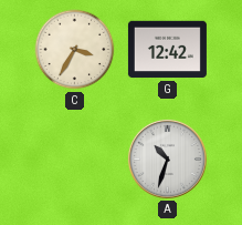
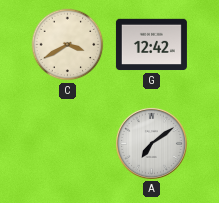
C: 3:35 -> 3:40 (68, 45)
A: 10:33 -> 7:09 (151, 143)
